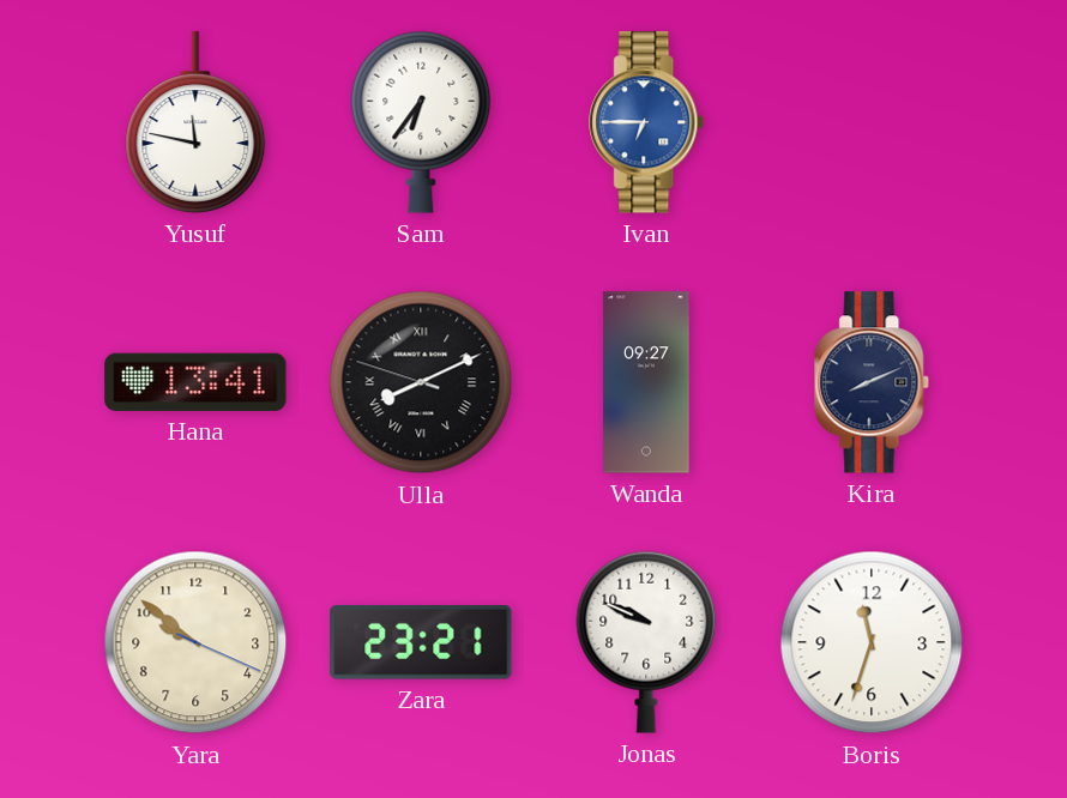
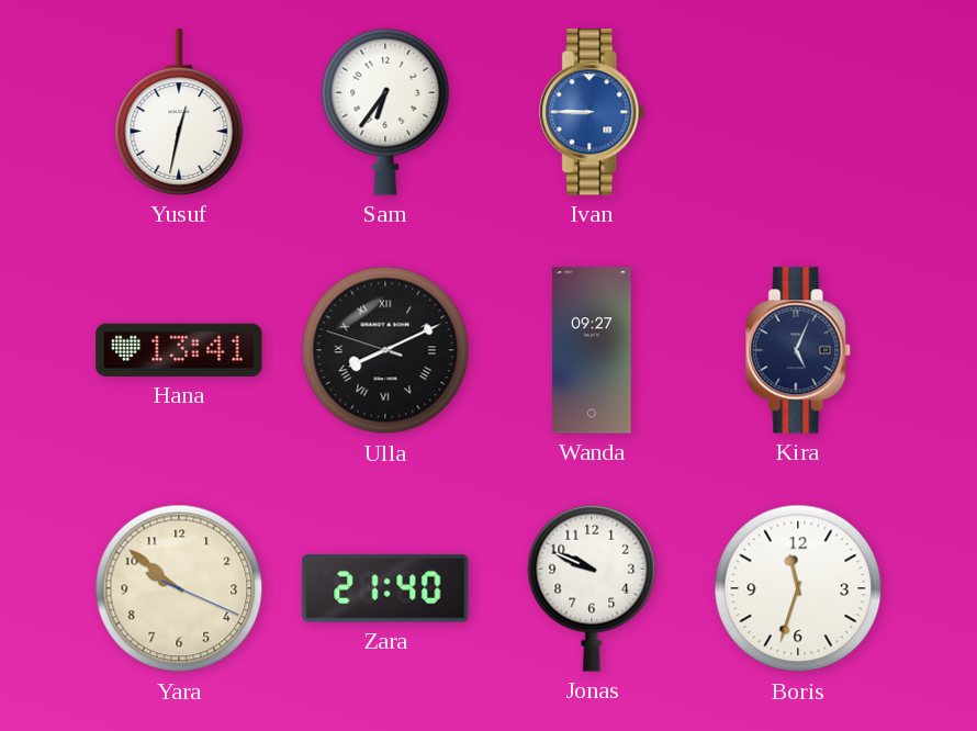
Yusuf: 11:47 -> 12:32 (179, 112)
Ivan: 6:45 -> 8:45 (593, 112)
Kira: 8:11 -> 5:04 (799, 350)
Zara: 23:21 -> 21:40 (385, 588)
